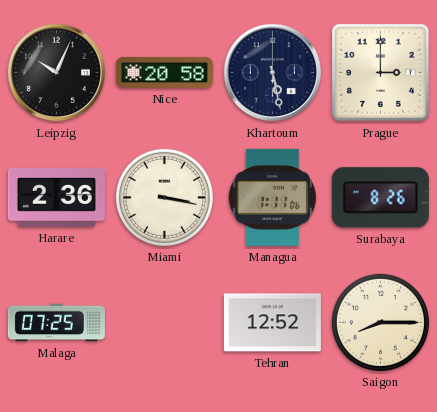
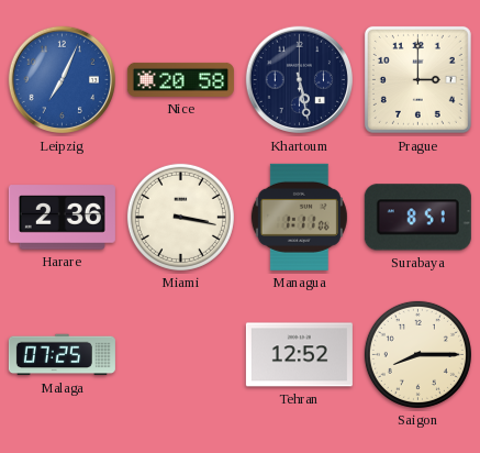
Leipzig: 10:04 -> 7:04 (63, 80)
Leipzig dial: black -> blue (63, 80)
Surabaya: 8:26 -> 8:51 (417, 218)
